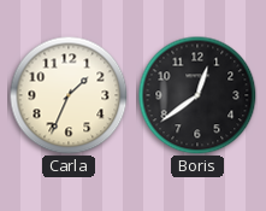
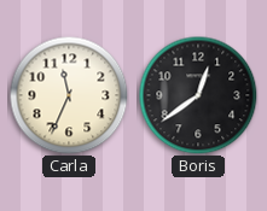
Carla: 1:34 -> 11:34 (69, 95)
